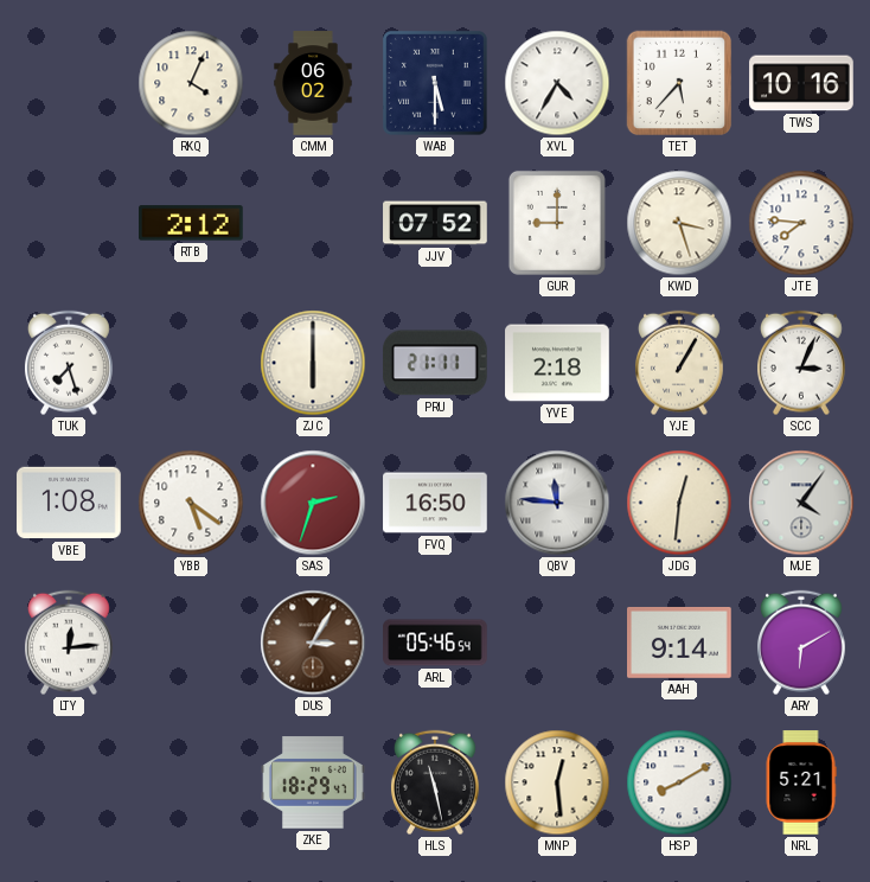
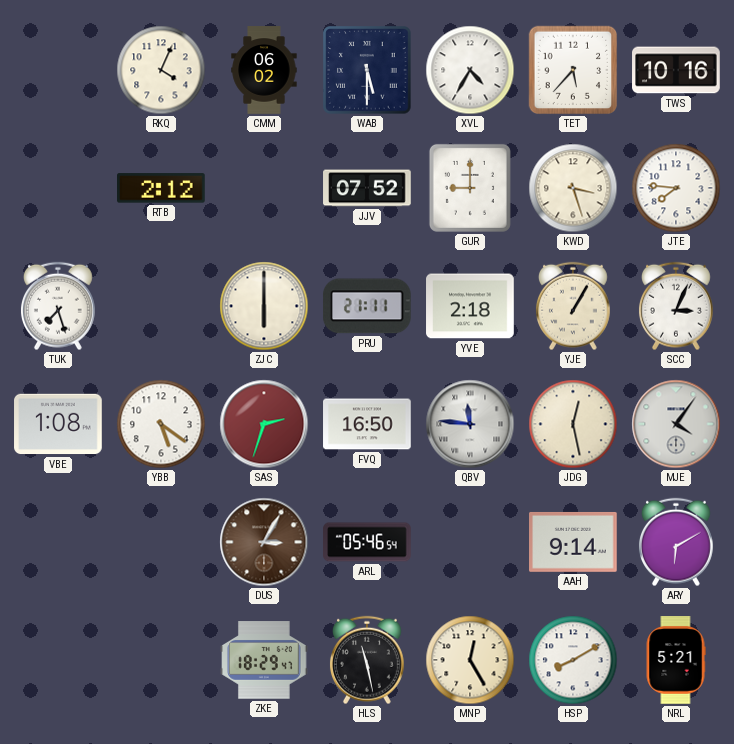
JDG: 12:31 -> 12:28 (573, 424)
LTY: 12:14 -> none (69, 643)
MNP: 12:29 -> 12:25 (470, 660)
